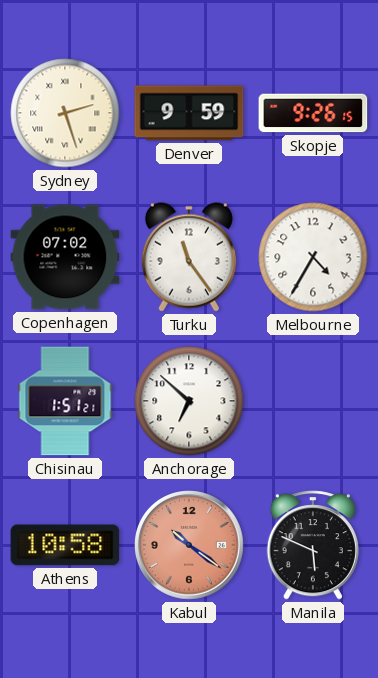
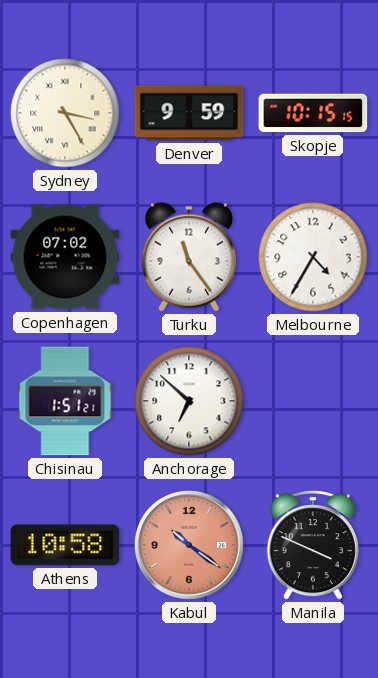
Sydney: 2:27 -> 3:25 (65, 113)
Skopje: 9:26 -> 10:15 (313, 113)
Manila: 5:49 -> 3:49 (313, 545)
